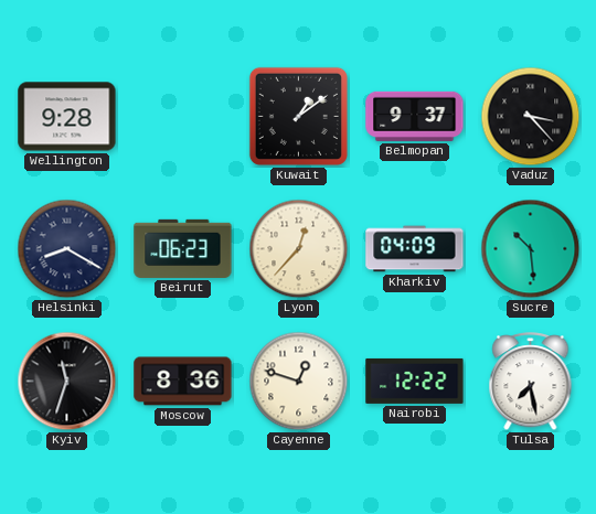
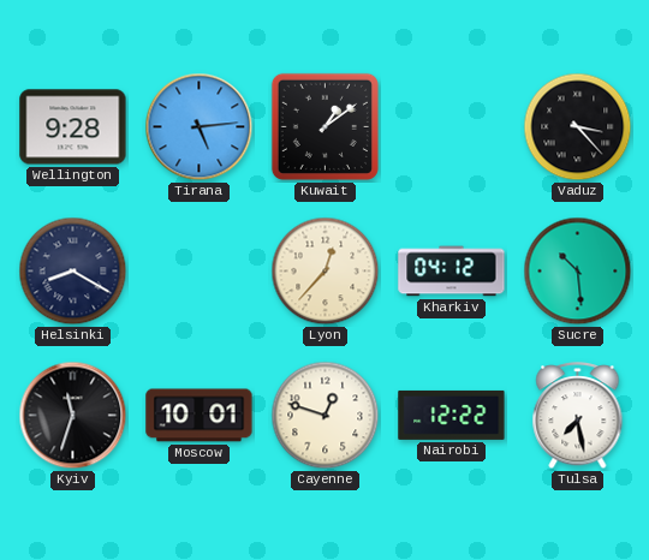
Tirana: none -> 5:14 (200, 127)
Belmopan: 9:37 -> none (415, 116)
Beirut: 06:23 -> none (183, 248)
Kharkiv: 04:09 -> 04:12 (452, 272)
Moscow: 8:36 -> 10:01 (200, 416)
